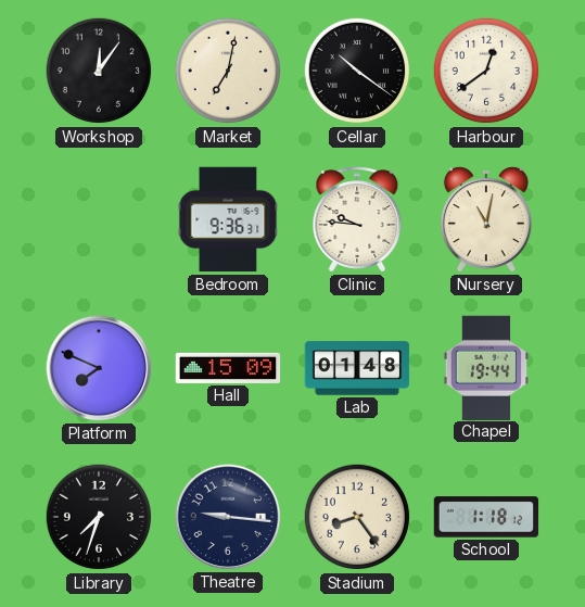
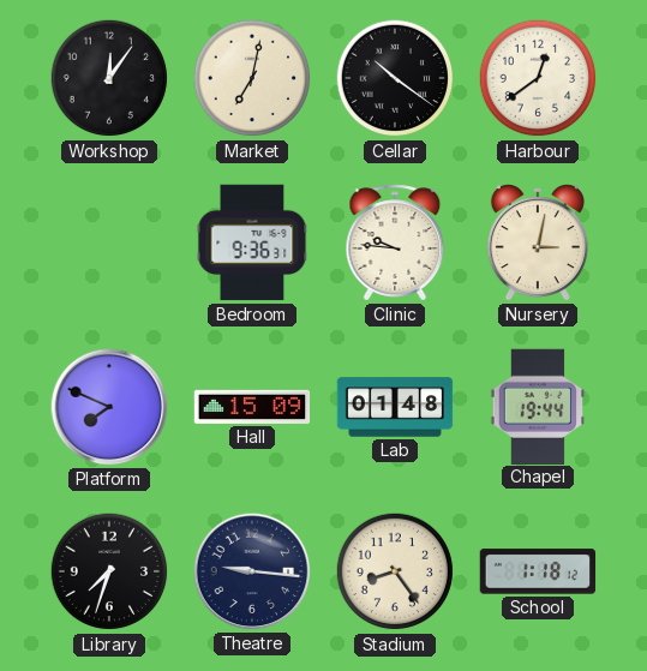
Nursery: 11:02 -> 3:02 (538, 242)
